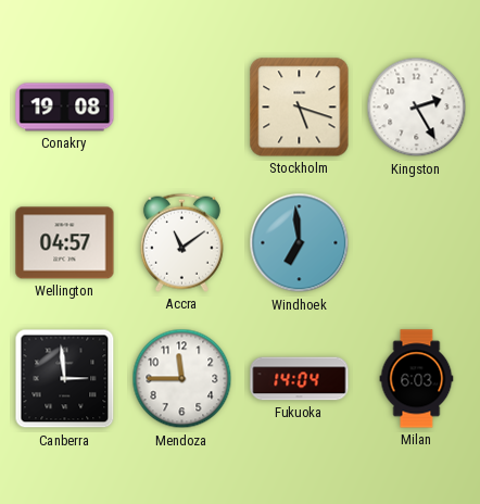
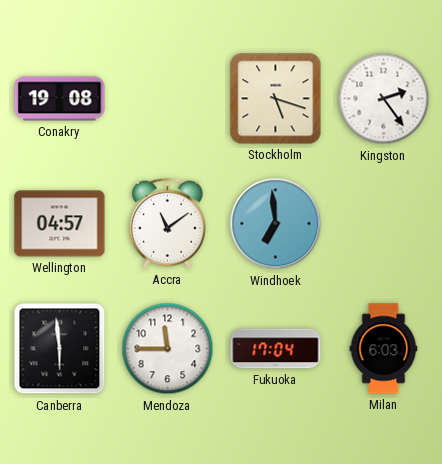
Kingston: 2:25 -> 2:24 (384, 99)
Canberra: 2:59 -> 5:59 (60, 349)
Fukuoka: 14:04 -> 17:04 (276, 349)
